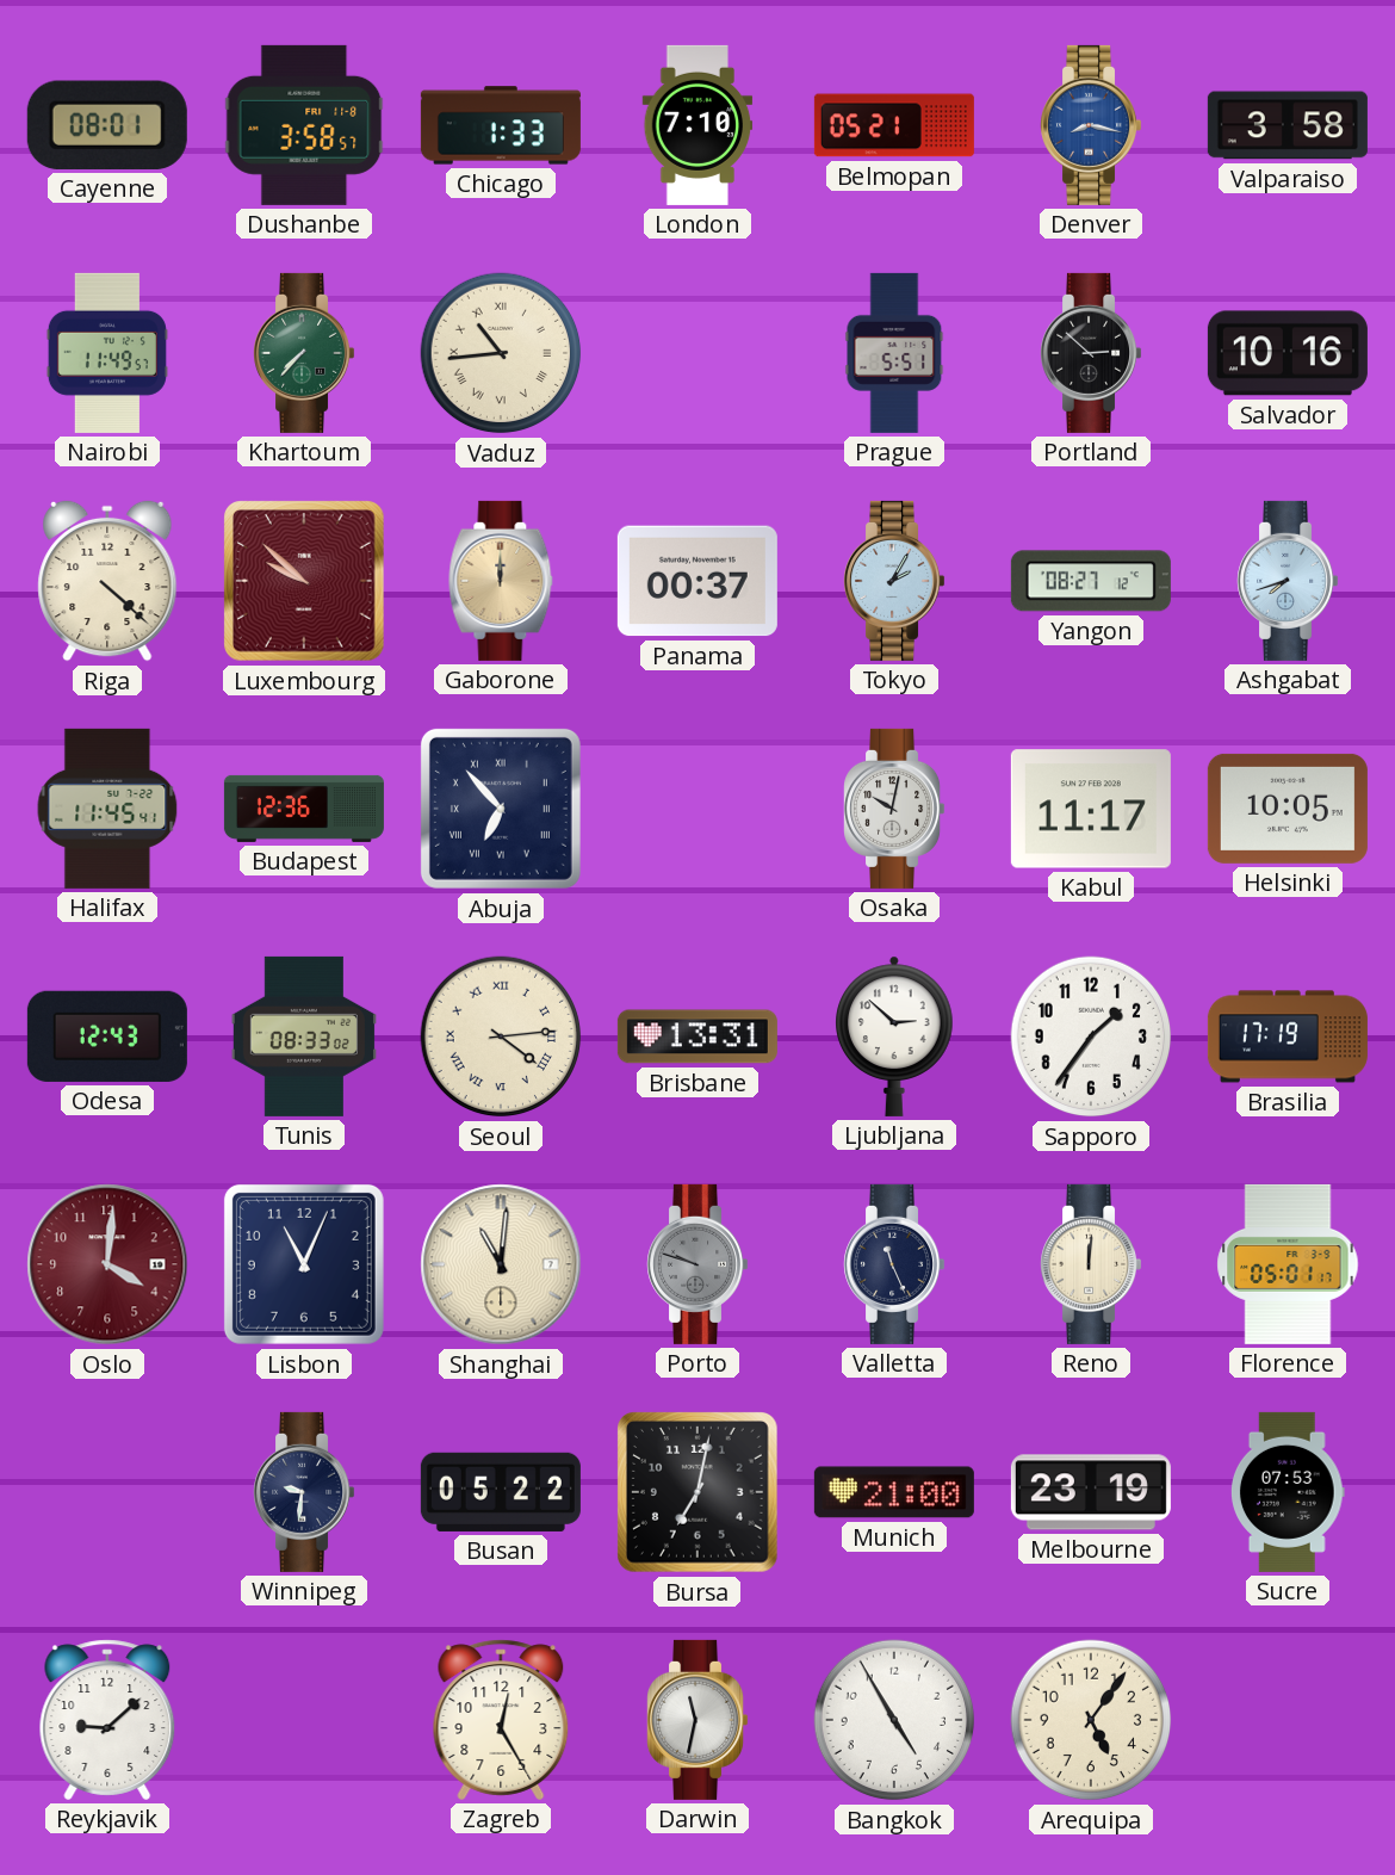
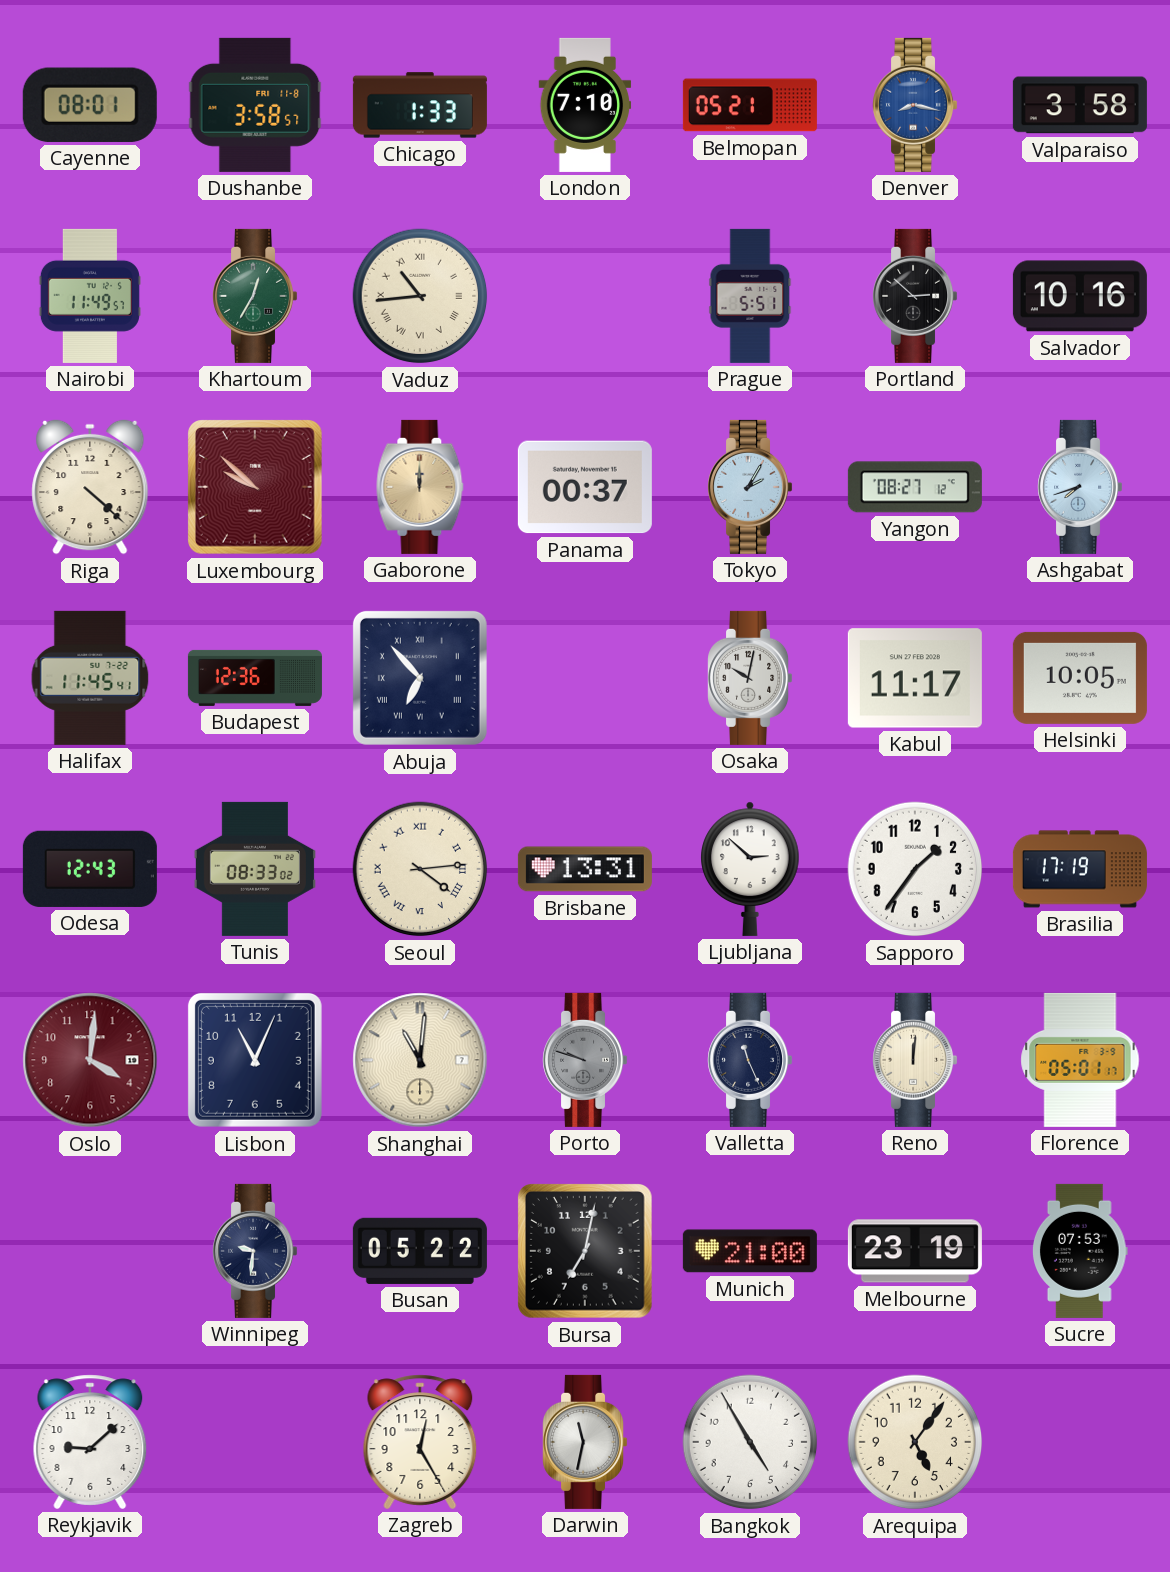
Khartoum: 7:37 -> 12:35 (255, 296)
